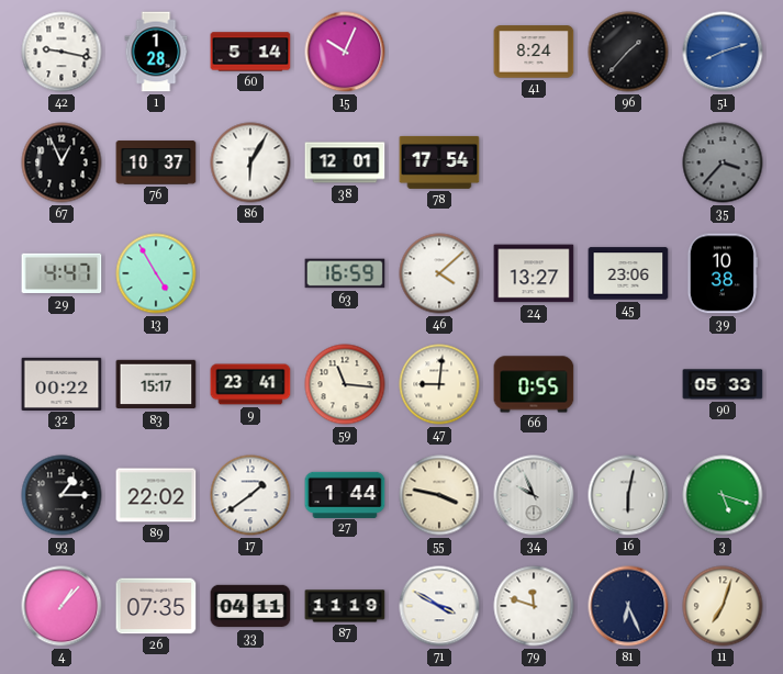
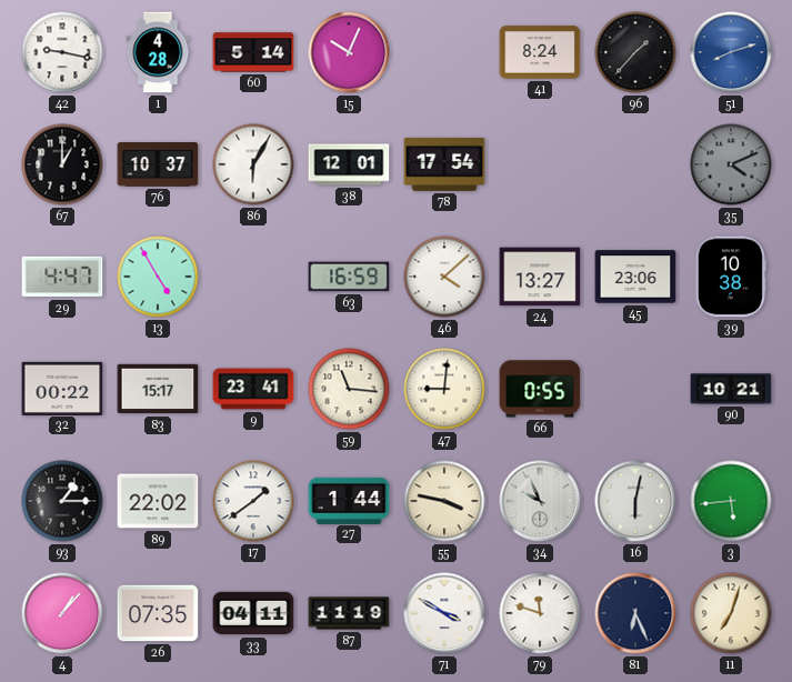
1: 1:28 -> 4:28 (158, 52)
67: 12:56 -> 1:00 (62, 164)
35: 3:37 -> 4:11 (731, 164)
90: 05:33 -> 10:21 (731, 389)
3: 5:18 -> 5:44 (731, 501)
